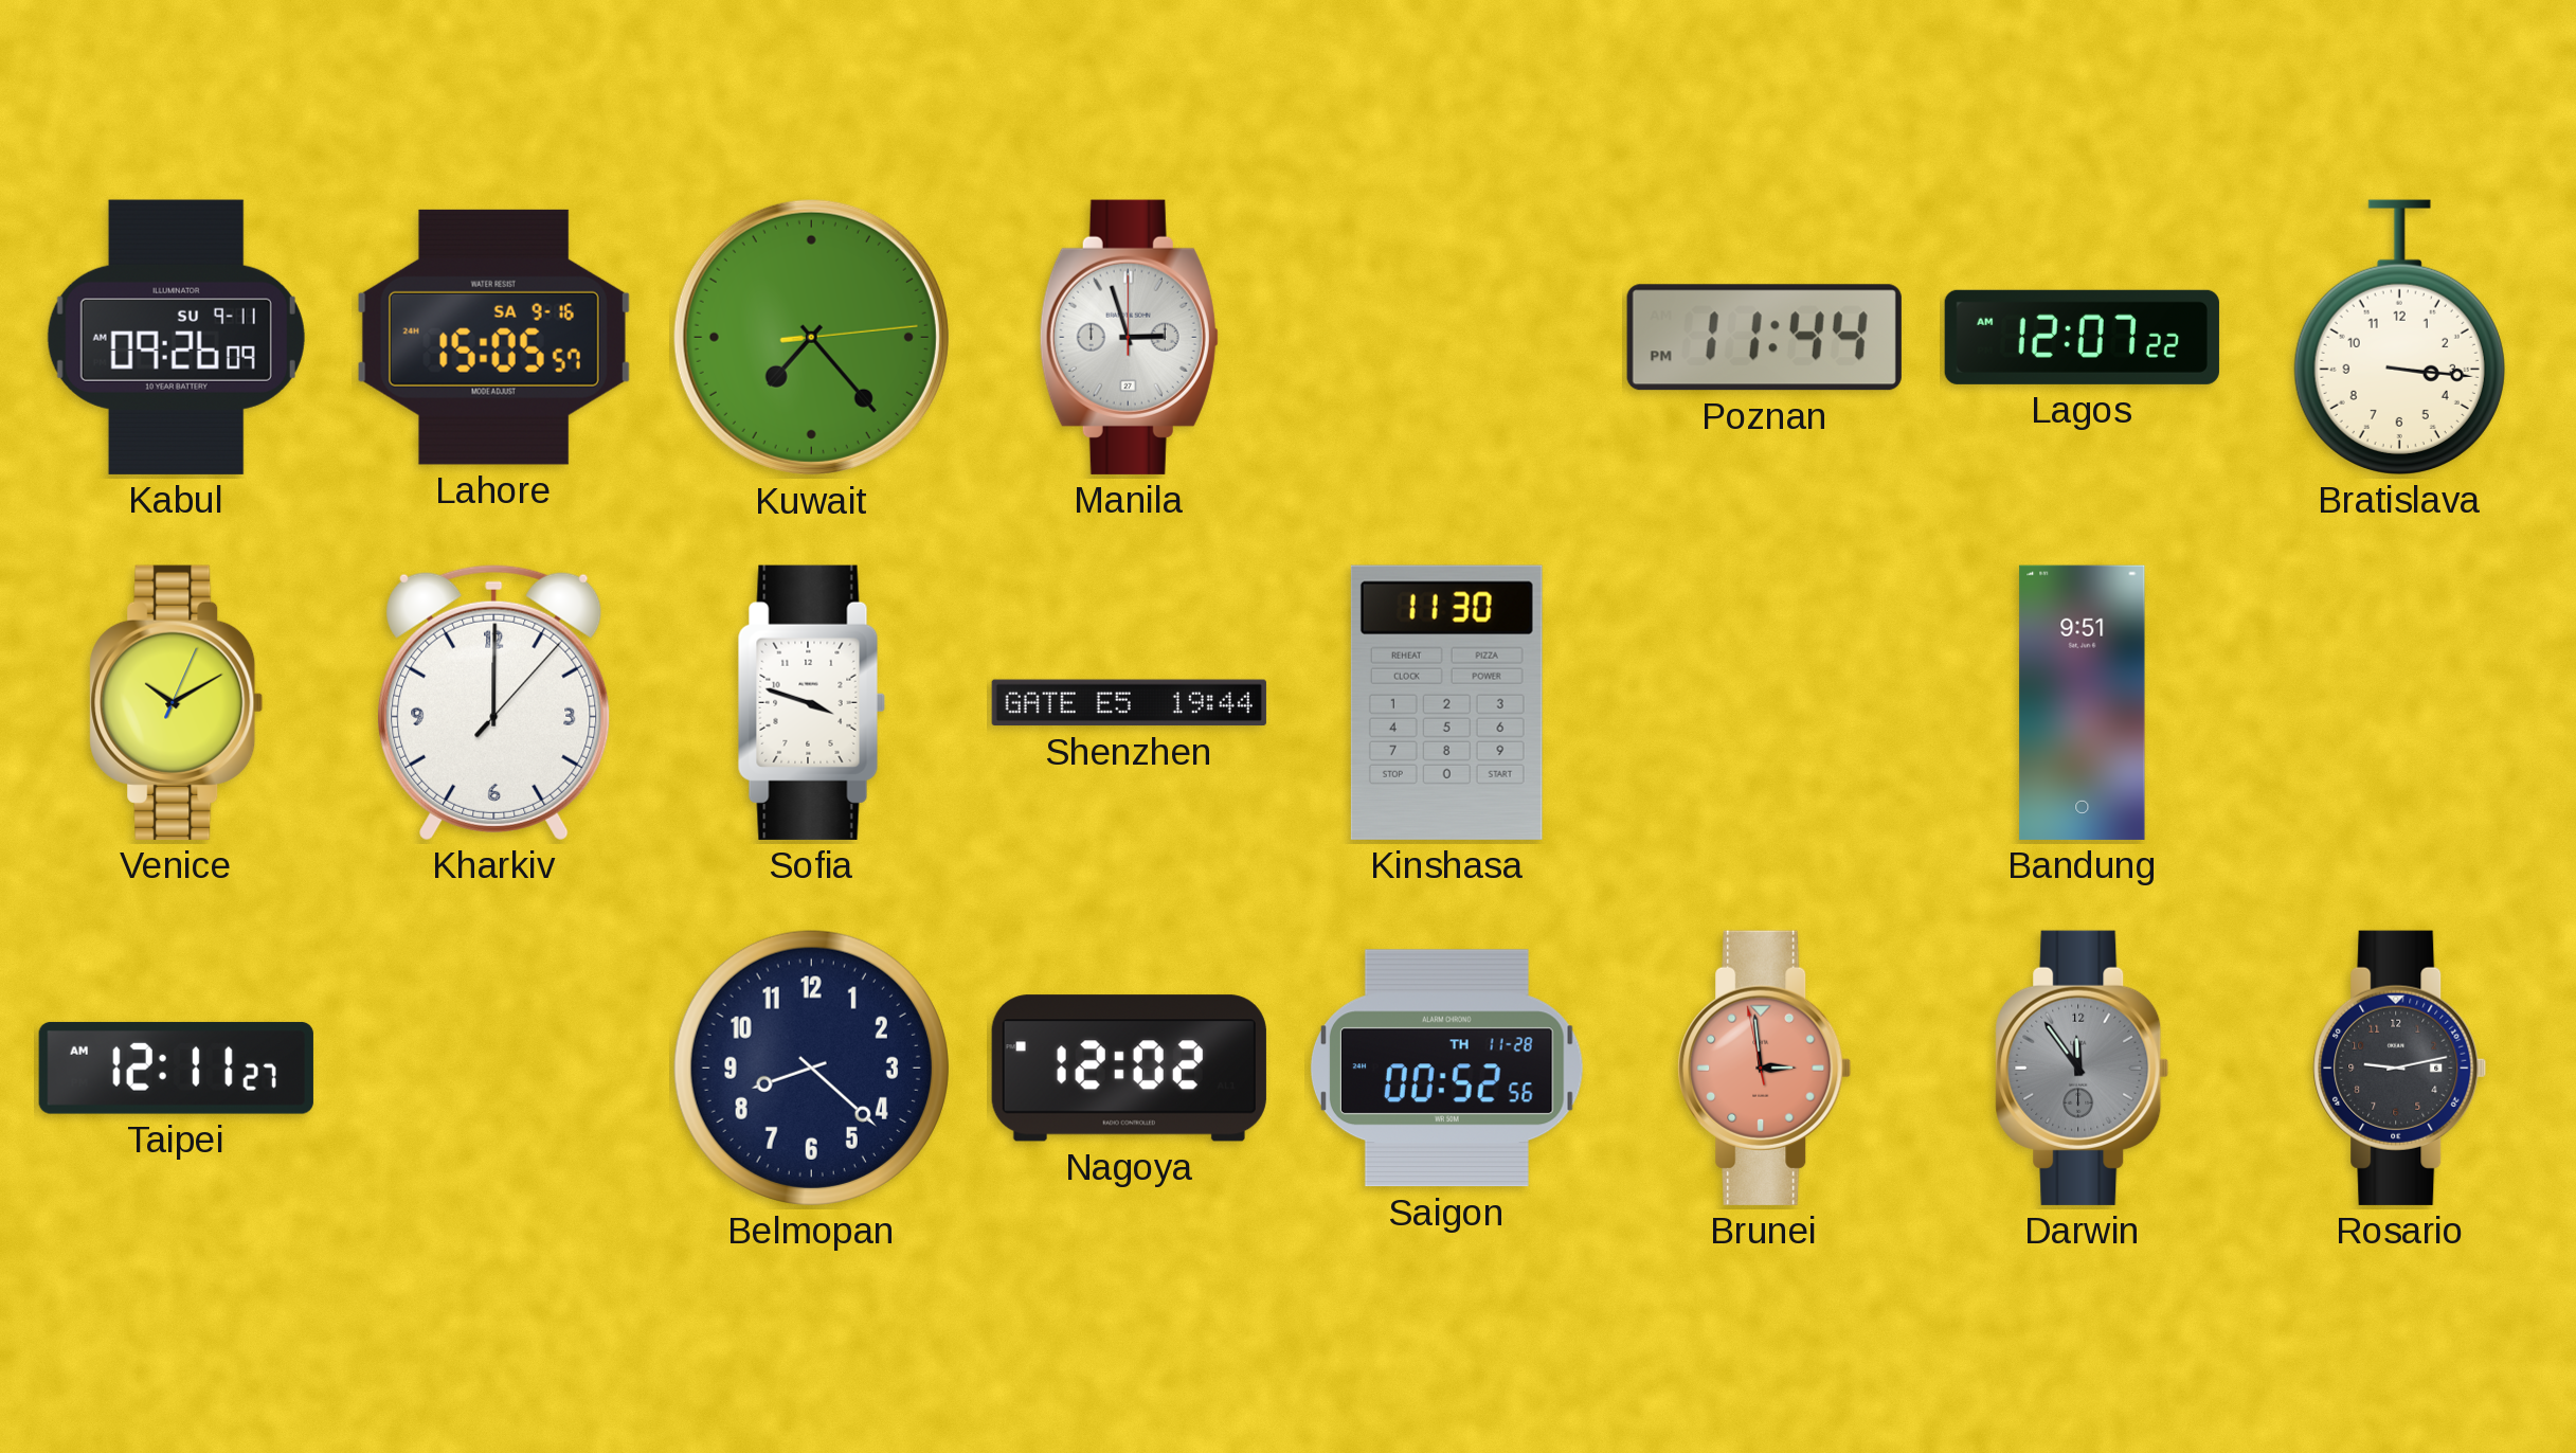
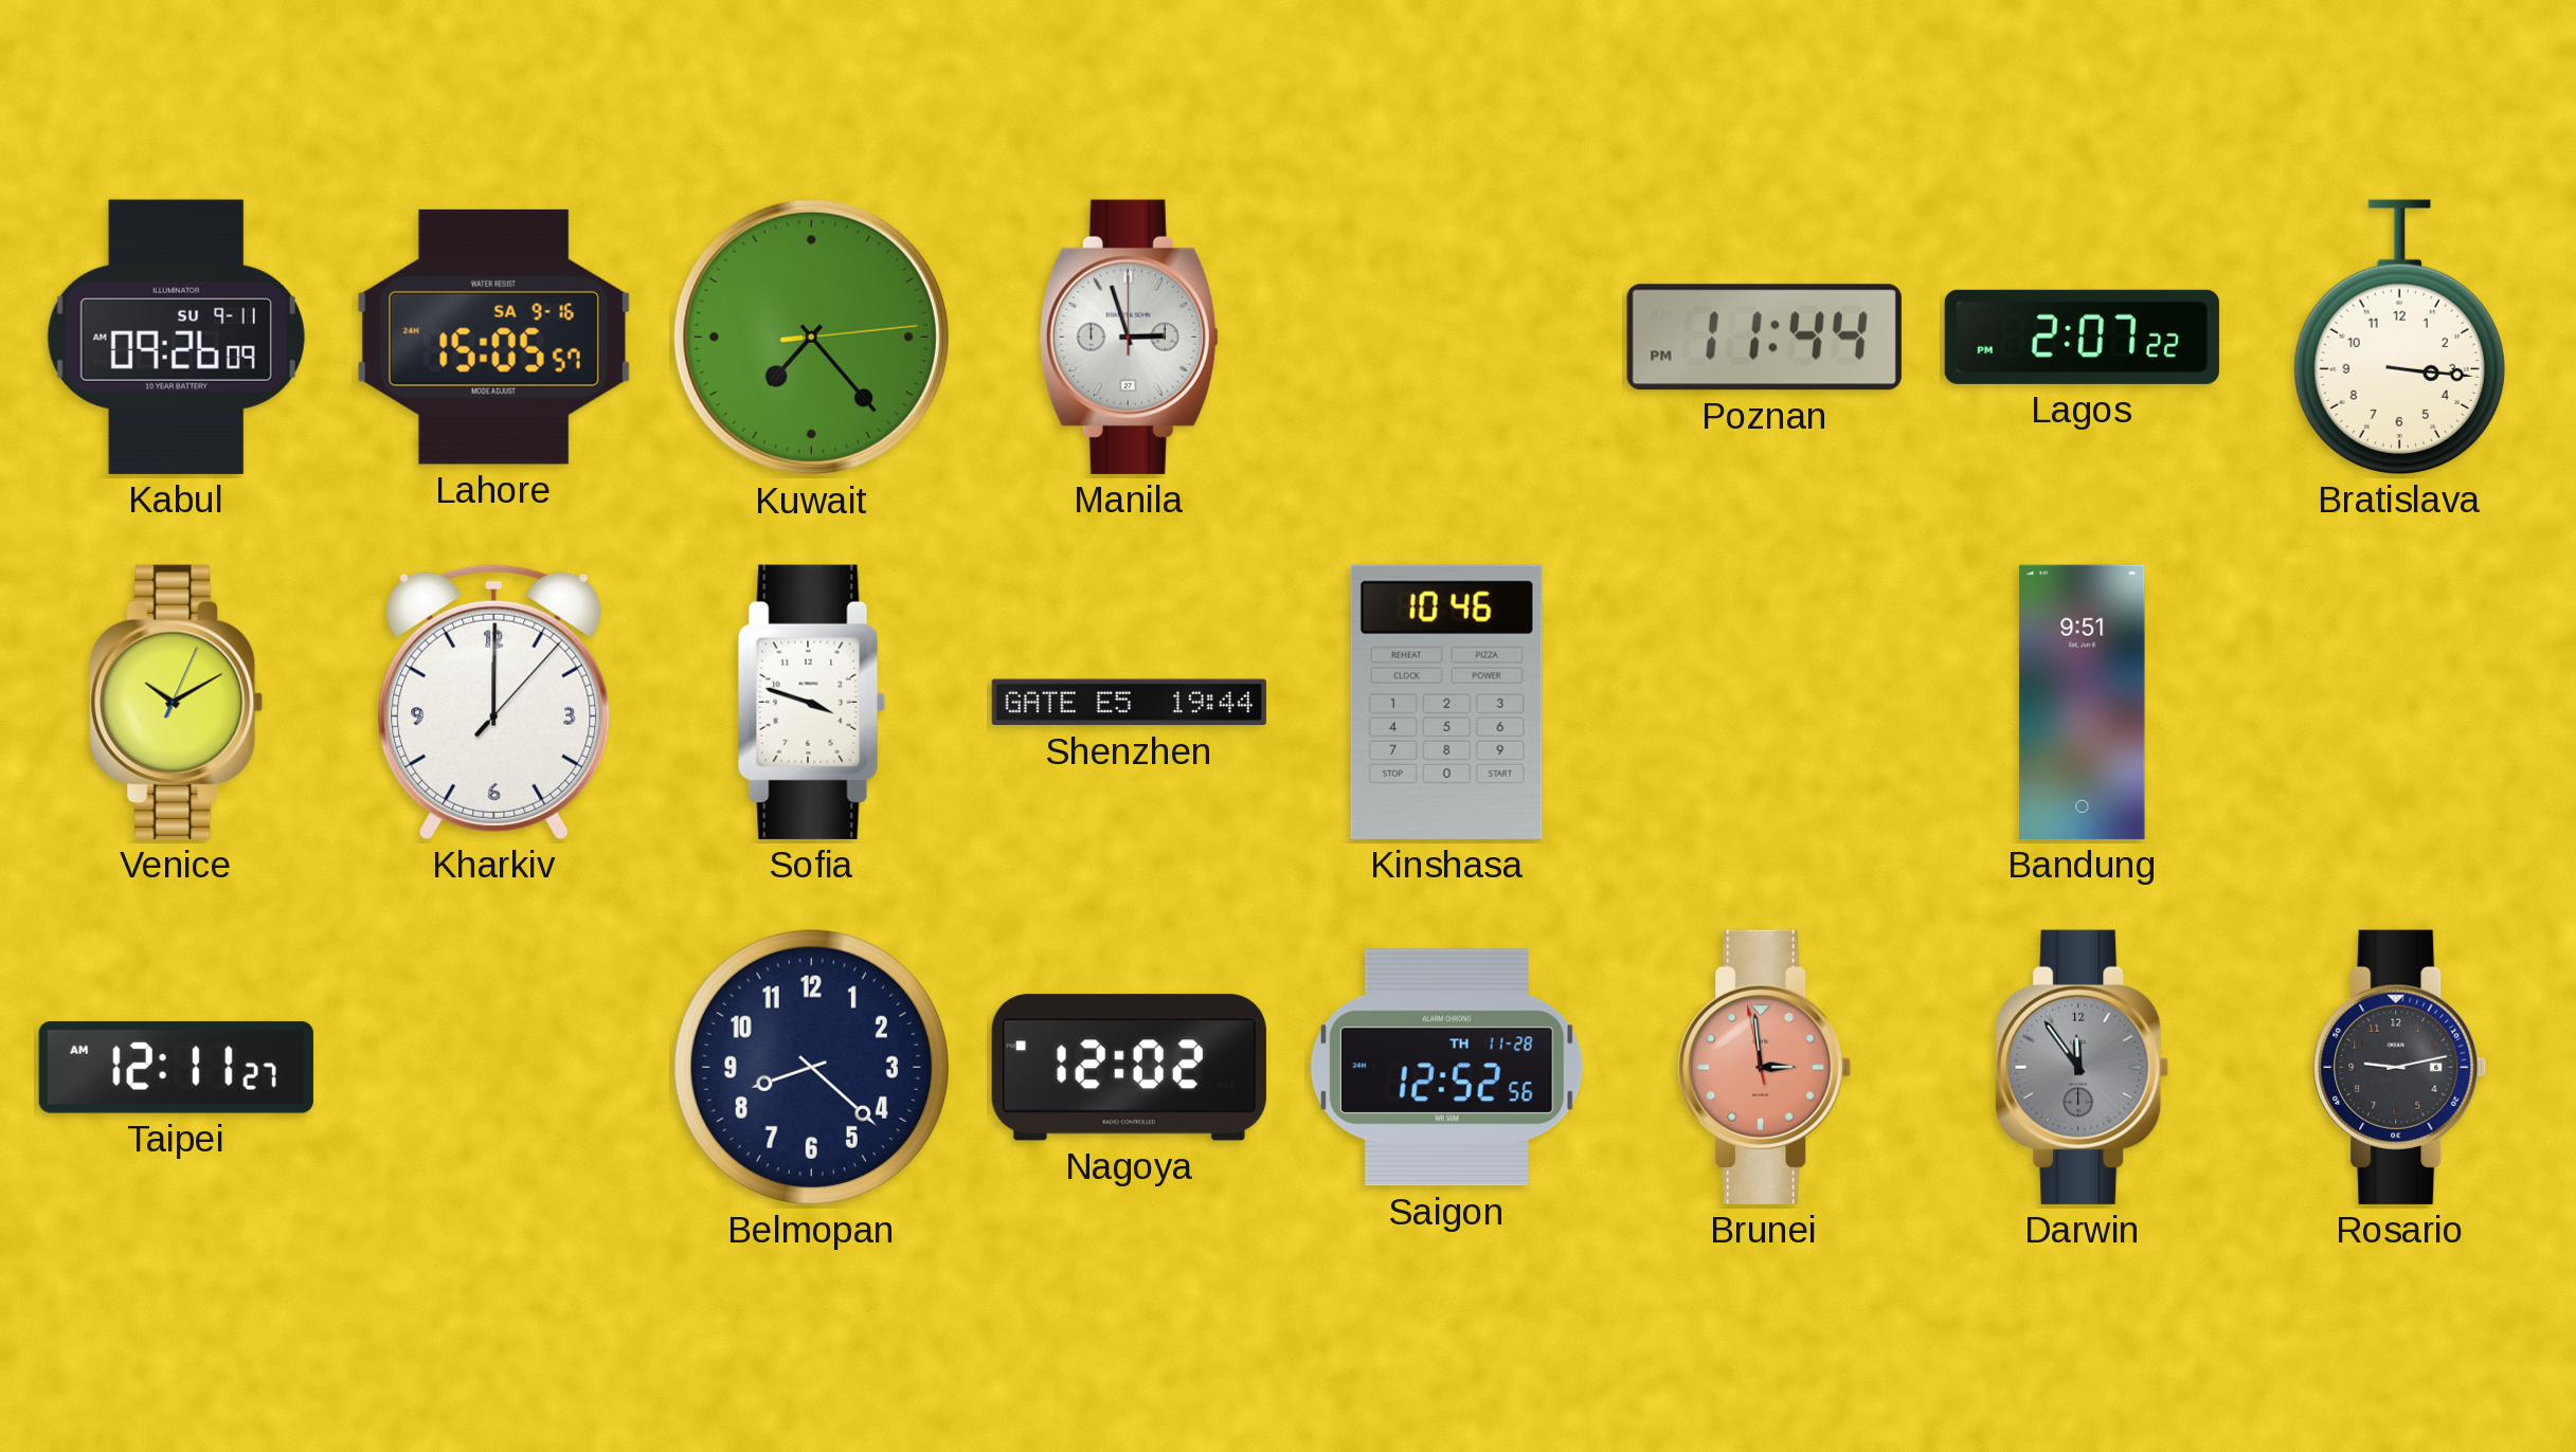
Lagos: 12:07 -> 2:07 (2082, 337)
Kinshasa: 11:30 -> 10:46 (1446, 702)
Saigon: 00:52 -> 12:52 (1446, 1068)
